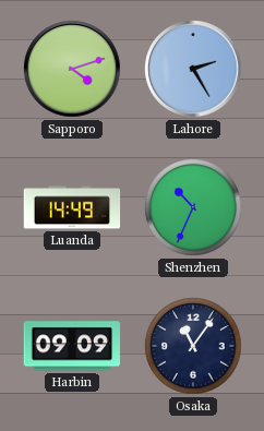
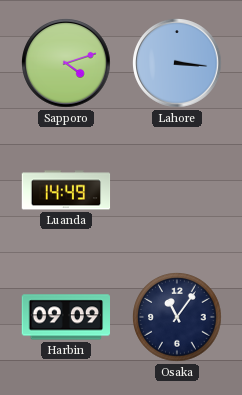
Lahore: 2:25 -> 3:16 (177, 63)
Shenzhen: 10:34 -> none (193, 207)
